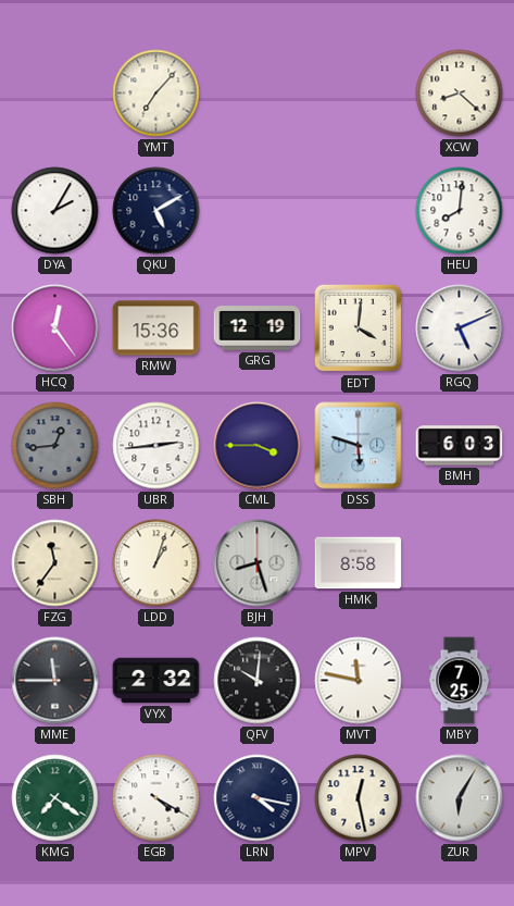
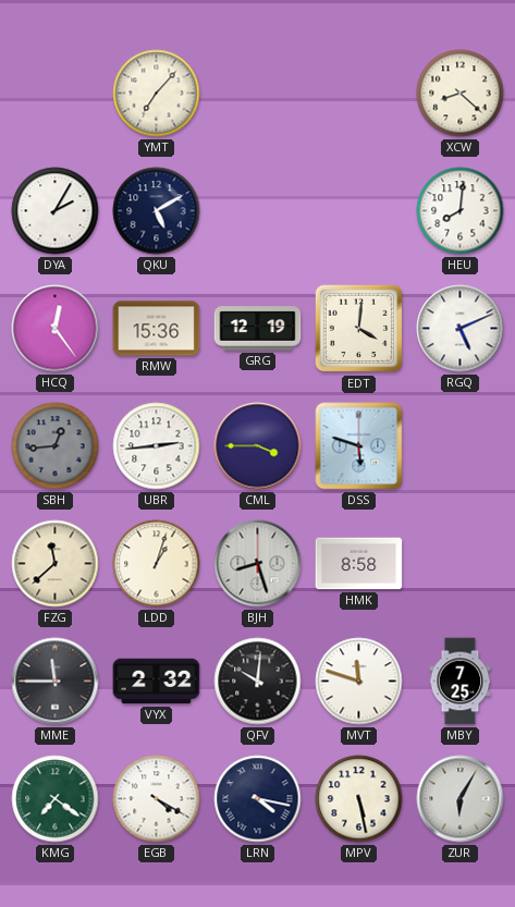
BMH: 6:03 -> none (460, 446)
FZG: 11:36 -> 11:38 (56, 564)
MVT: 11:47 -> 11:48 (359, 682)
MPV: 12:28 -> 5:28 (359, 799)
